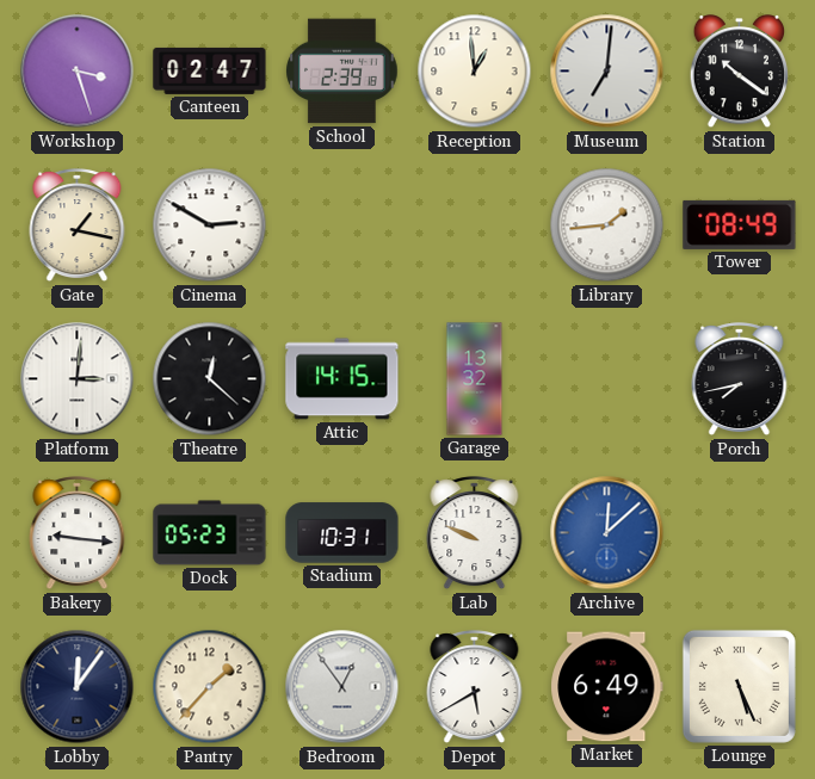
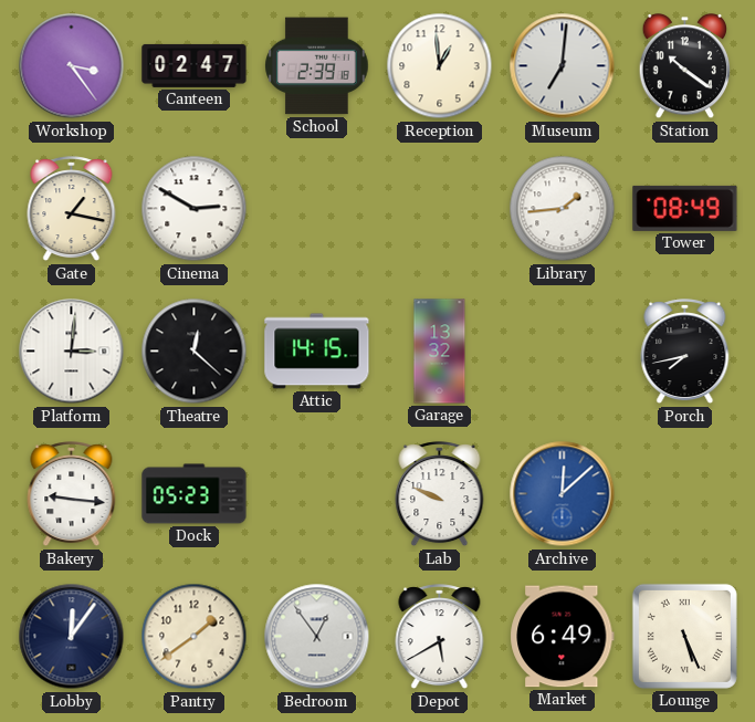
Workshop: 3:27 -> 3:24 (72, 66)
Stadium: 10:31 -> none (342, 533)
Pantry: 1:37 -> 1:39 (195, 637)
